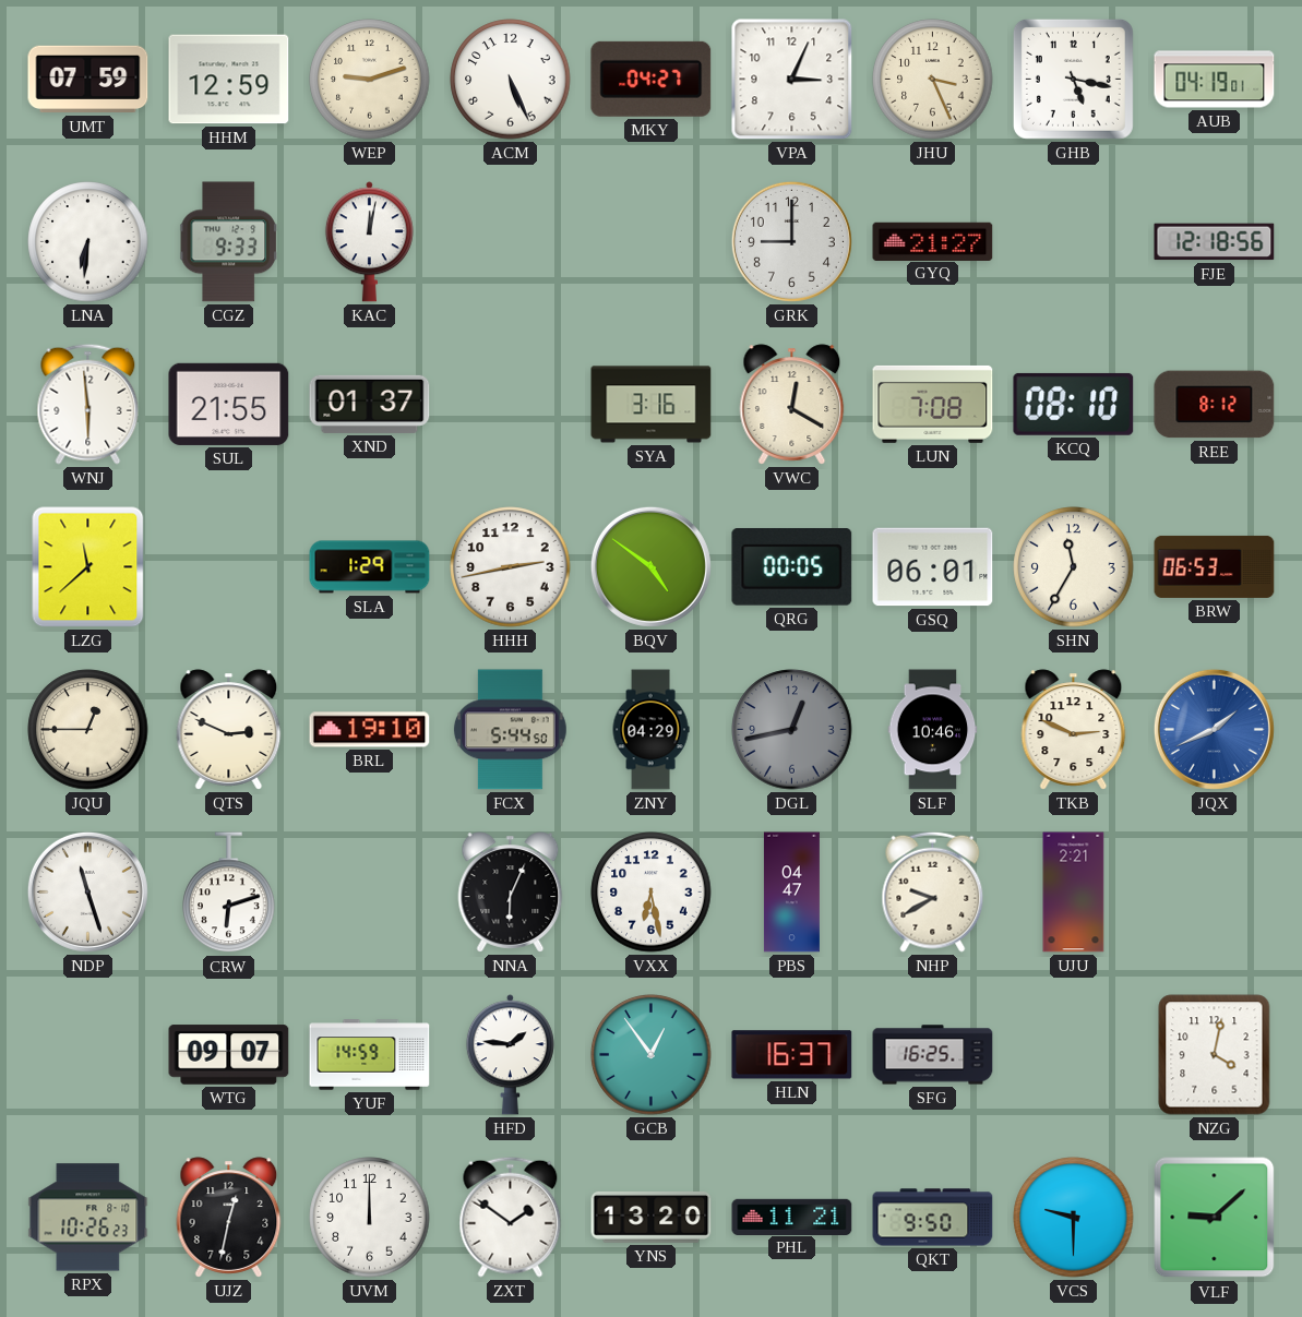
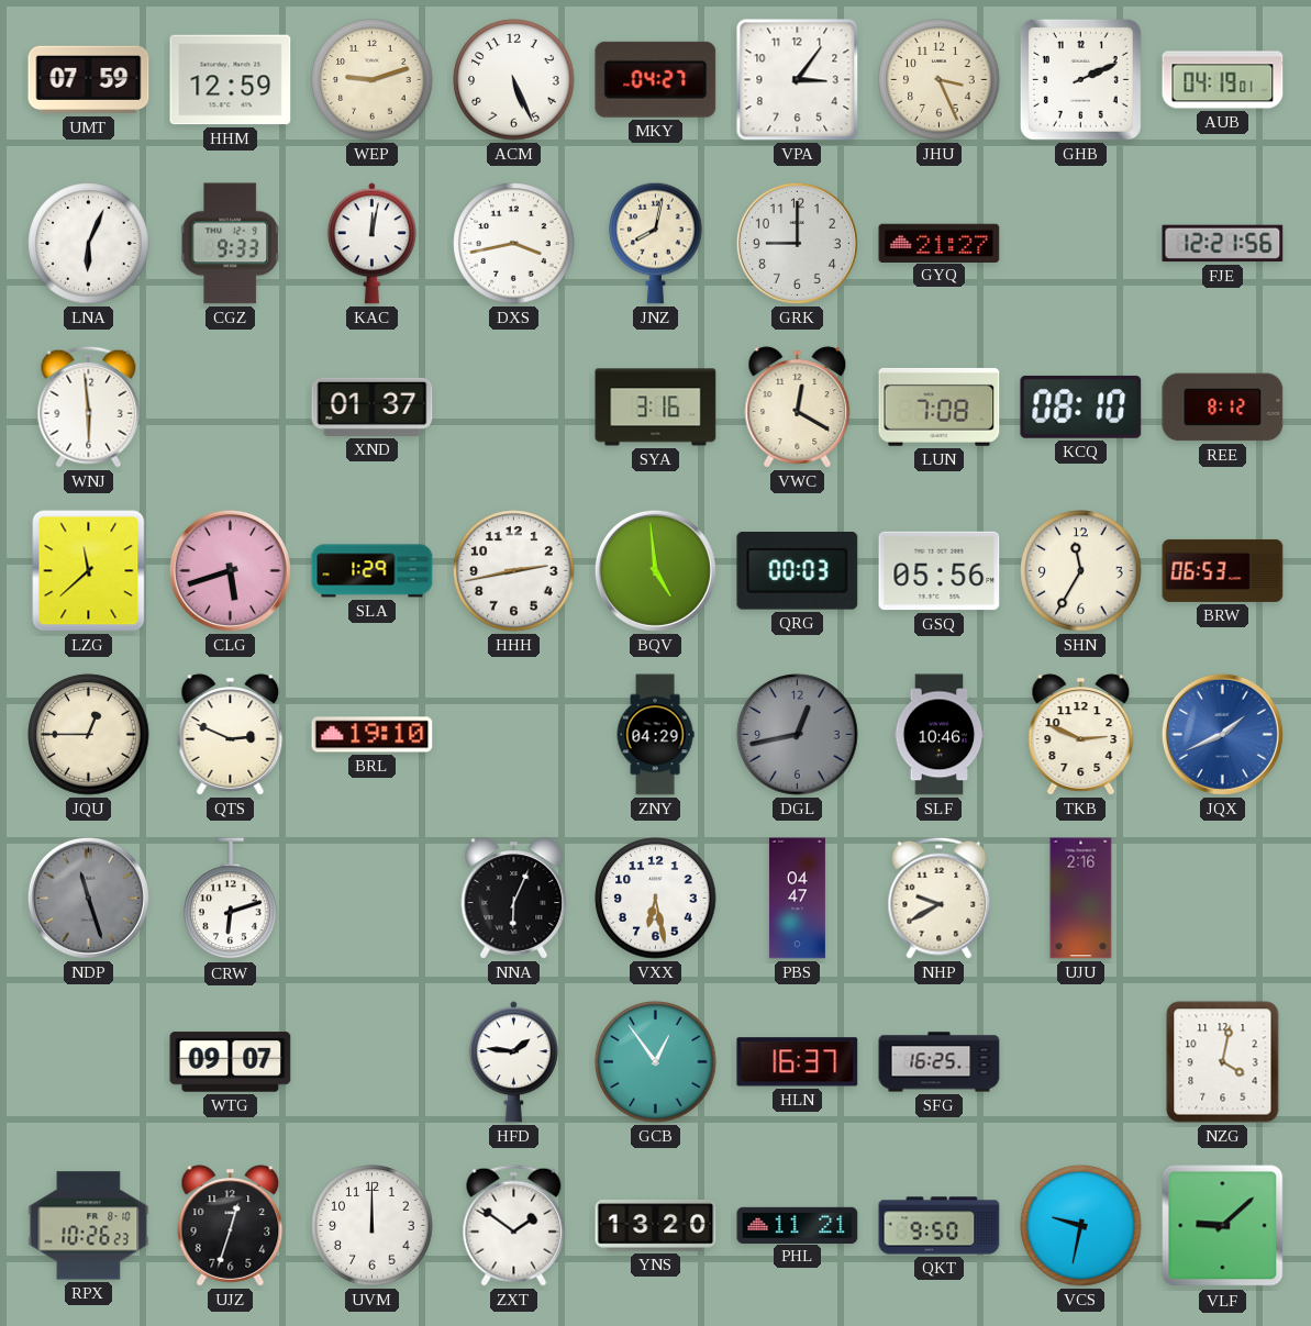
VPA: 3:04 -> 3:06 (798, 80)
GHB: 5:17 -> 2:11 (1080, 79)
LNA: 6:31 -> 6:04 (89, 244)
DXS: none -> 3:43 (514, 244)
JNZ: none -> 8:02 (656, 243)
FJE: 12:18 -> 12:21 (1223, 244)
SUL: 21:55 -> none (229, 404)
CLG: none -> 5:42 (230, 570)
BQV: 4:51 -> 4:59 (655, 570)
QRG: 00:05 -> 00:03 (798, 571)
GSQ: 06:01 -> 05:56 (940, 571)
FCX: 5:44 -> none (510, 730)
NDP dial: white -> grey (88, 898)
UJU: 2:21 -> 2:16 (1081, 899)
YUF: 14:59 -> none (370, 1055)
UJZ: 12:32 -> 12:33 (231, 1226)
VCS: 9:30 -> 9:32 (1081, 1226)
